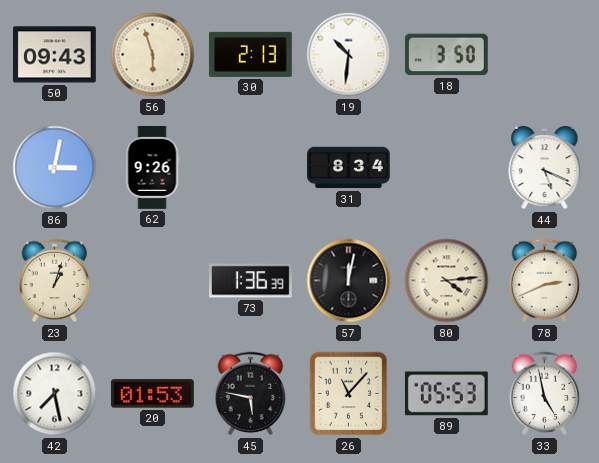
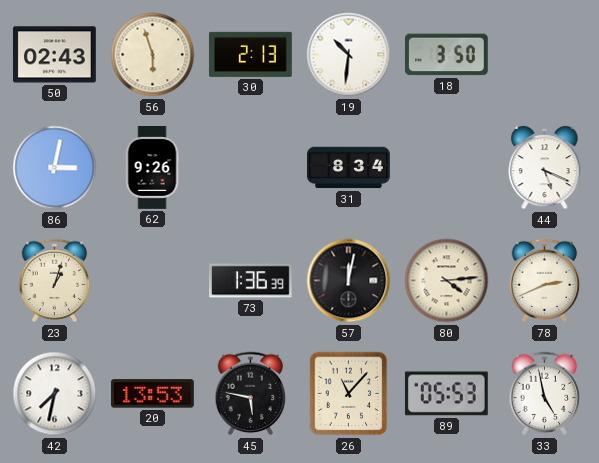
50: 09:43 -> 02:43 (54, 55)
42: 7:28 -> 7:32 (55, 394)
20: 01:53 -> 13:53 (152, 394)
